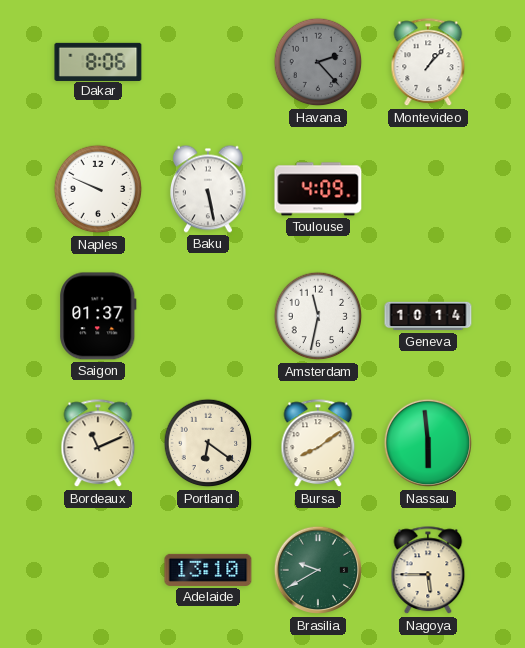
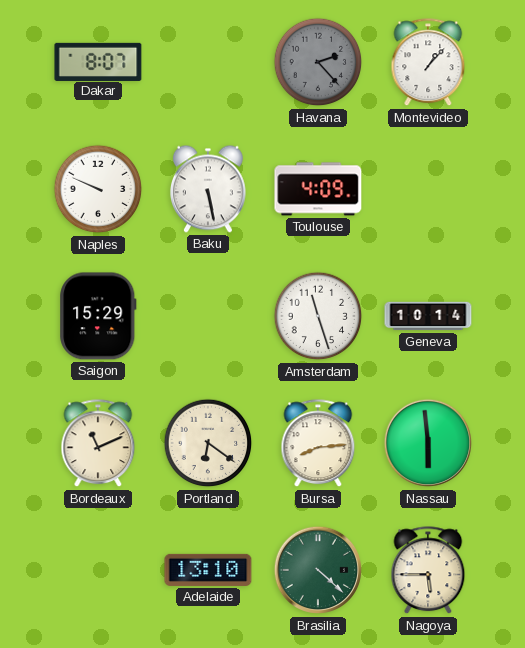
Dakar: 8:06 -> 8:07 (98, 61)
Saigon: 01:37 -> 15:29 (98, 316)
Amsterdam: 11:32 -> 11:27 (318, 316)
Bursa: 8:09 -> 8:14 (318, 444)
Brasilia: 9:40 -> 4:22 (318, 570)
